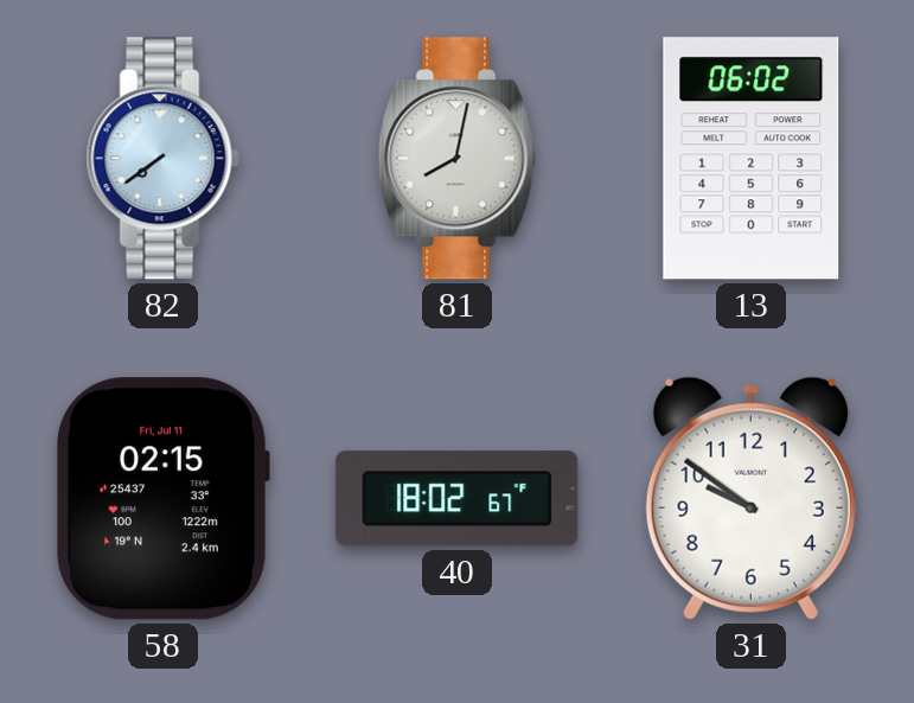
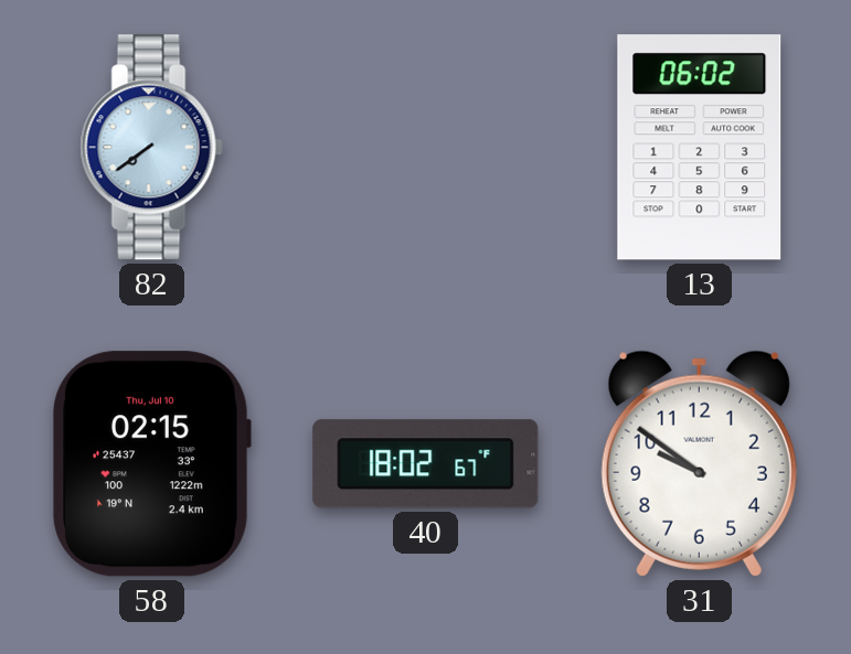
81: 8:02 -> none (456, 159)
58 date: Fri, Jul 11 -> Thu, Jul 10 (151, 464)
